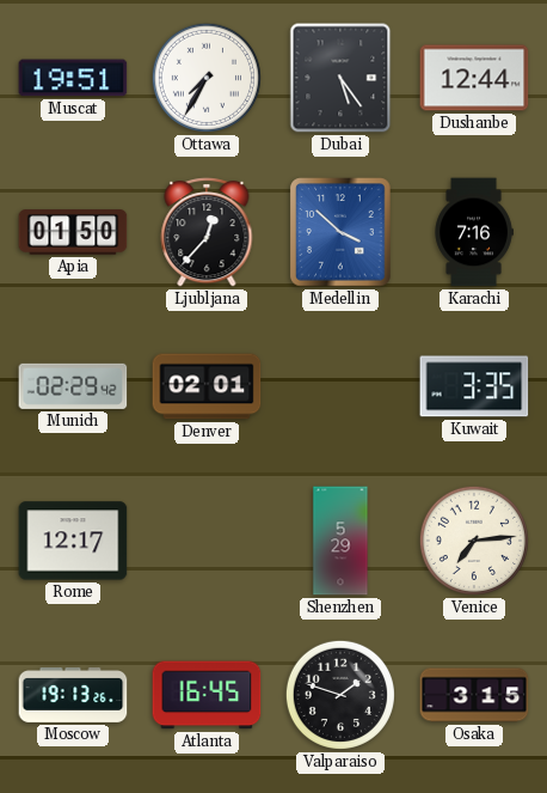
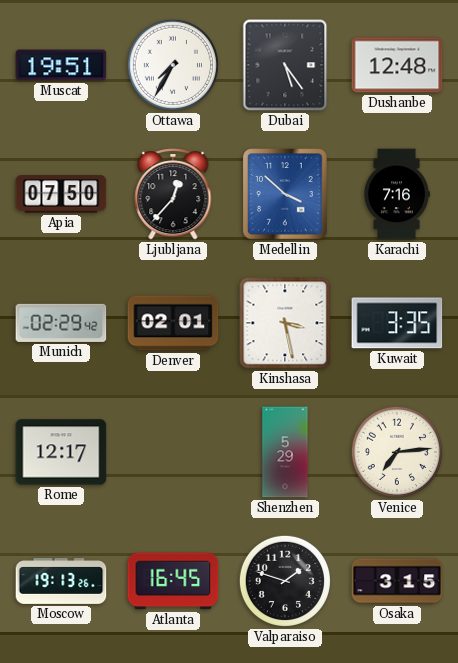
Dushanbe: 12:44 -> 12:48 (397, 65)
Apia: 01:50 -> 07:50 (61, 194)
Kinshasa: none -> 3:28 (285, 323)
